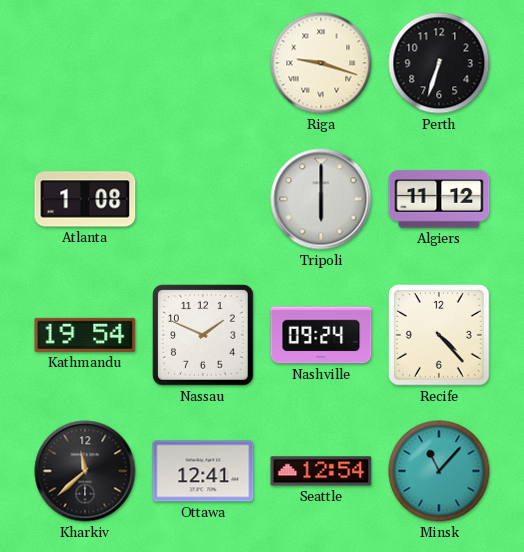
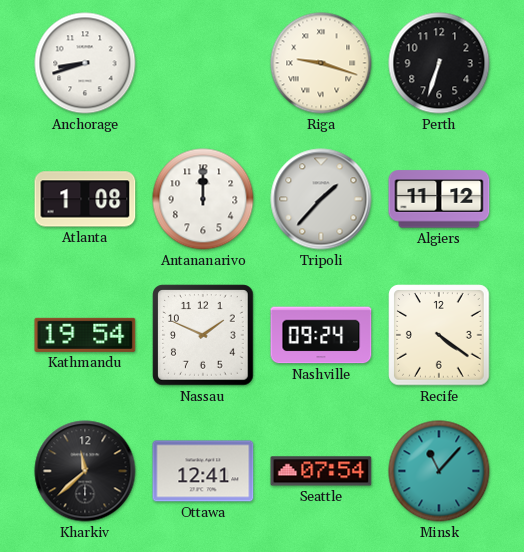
Anchorage: none -> 8:42 (85, 63)
Antananarivo: none -> 12:00 (203, 199)
Tripoli: 6:00 -> 1:37 (321, 199)
Recife: 4:23 -> 4:21 (439, 335)
Seattle: 12:54 -> 07:54 (321, 471)
